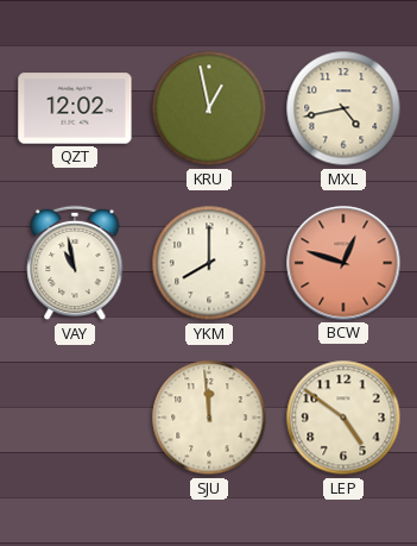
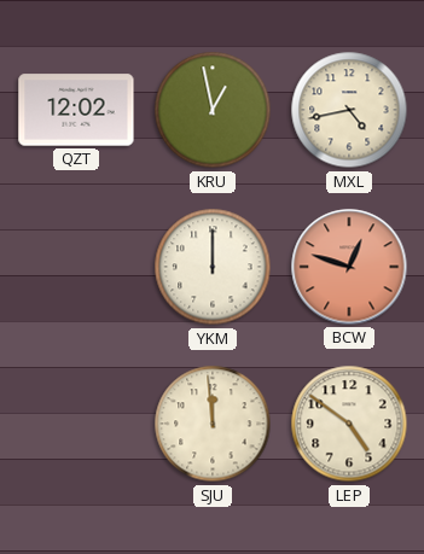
VAY: 10:58 -> none (75, 263)
YKM: 8:00 -> 12:00 (213, 267)
